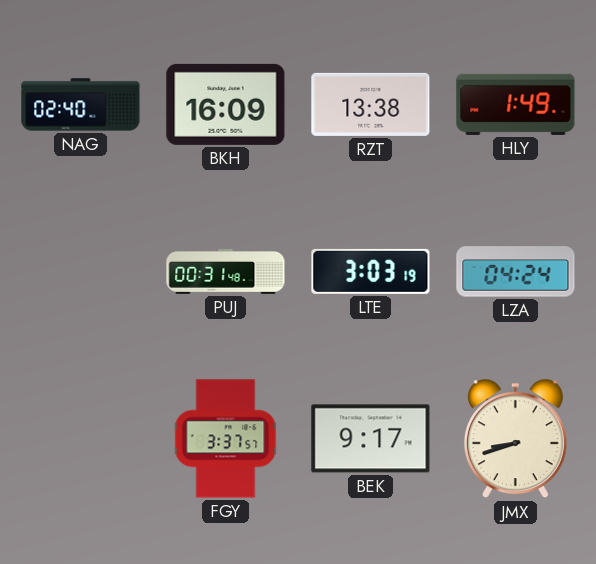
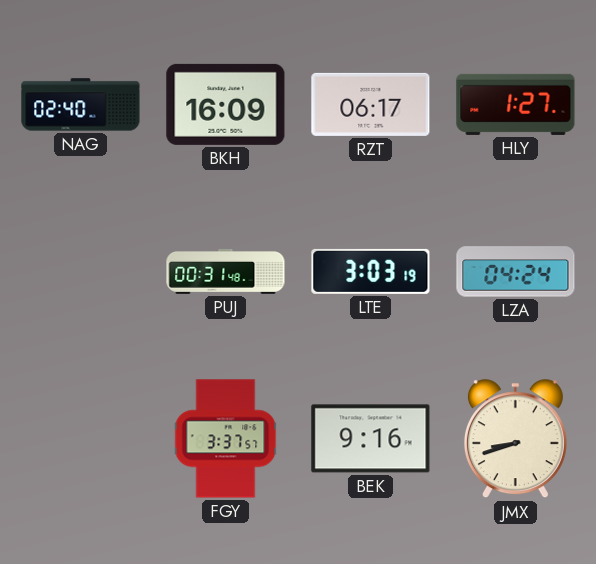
RZT: 13:38 -> 06:17 (371, 104)
HLY: 1:49 -> 1:27 (516, 104)
BEK: 9:17 -> 9:16 (371, 439)
